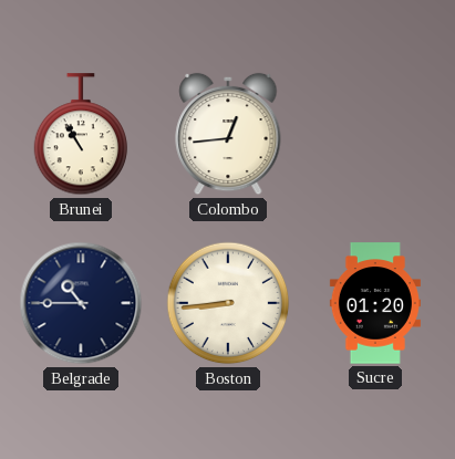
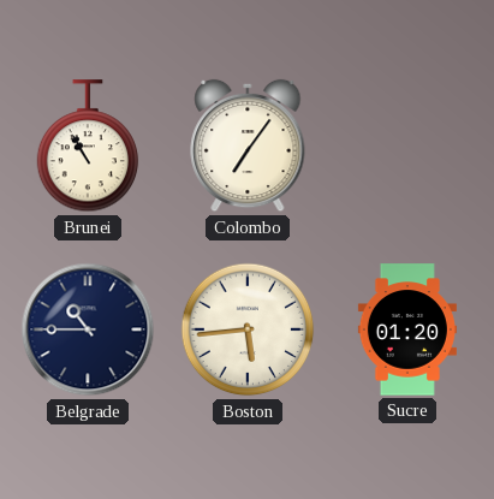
Colombo: 12:44 -> 7:06 (248, 145)
Boston: 8:44 -> 5:44 (248, 329)
